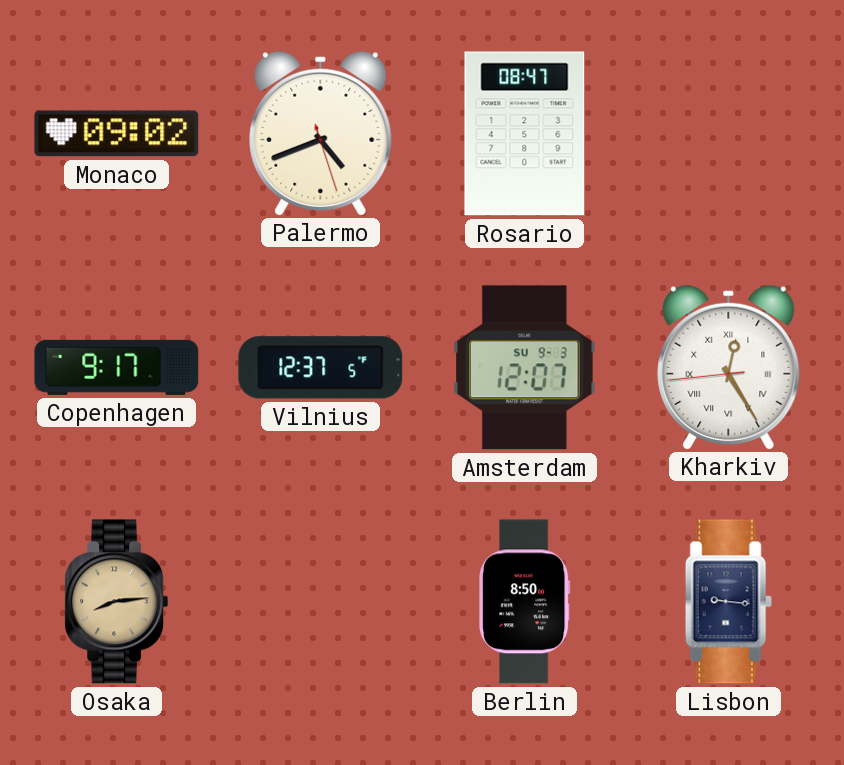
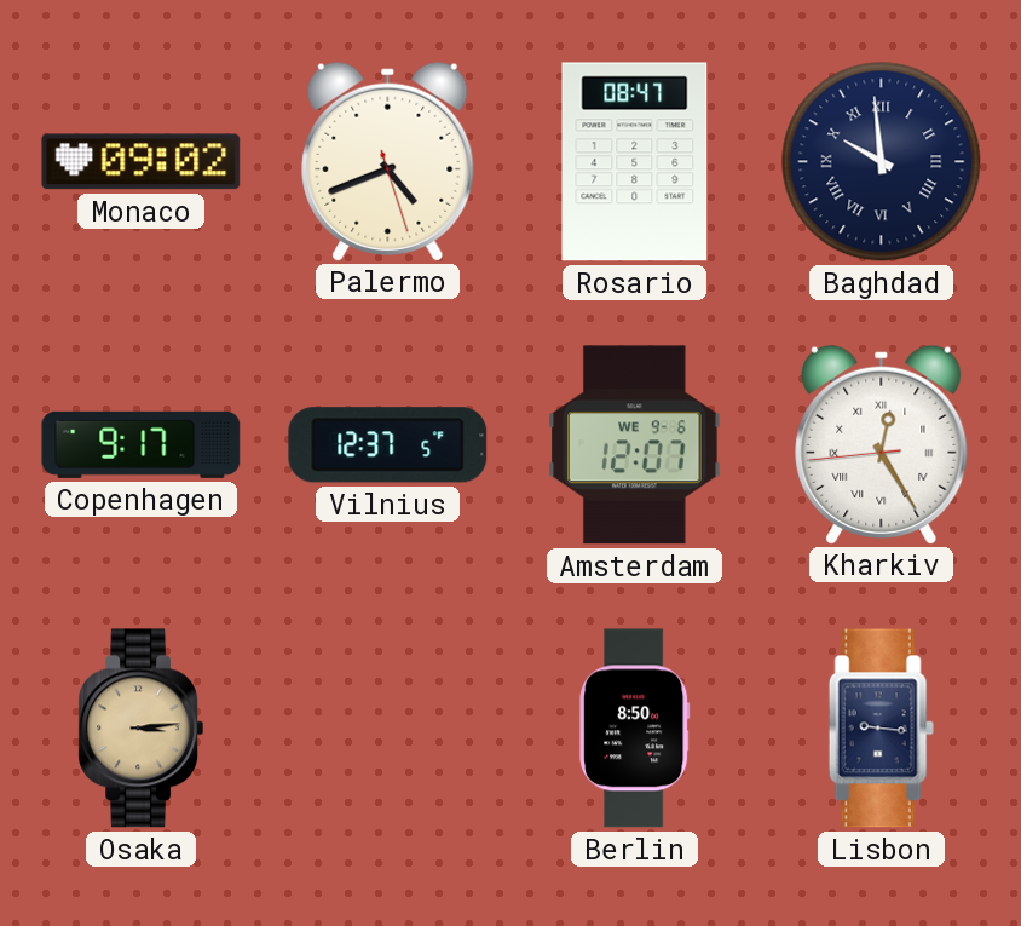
Baghdad: none -> 9:59 (882, 162)
Amsterdam date: SU 9-3 -> WE 9-6 (635, 445)
Osaka: 8:14 -> 3:14 (142, 729)
